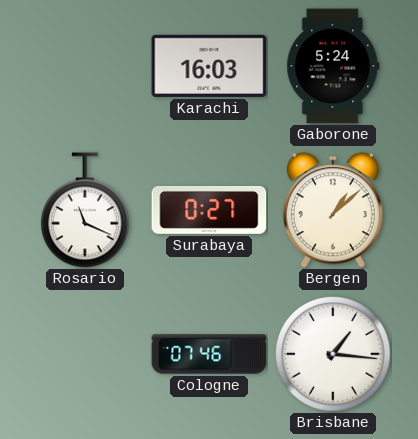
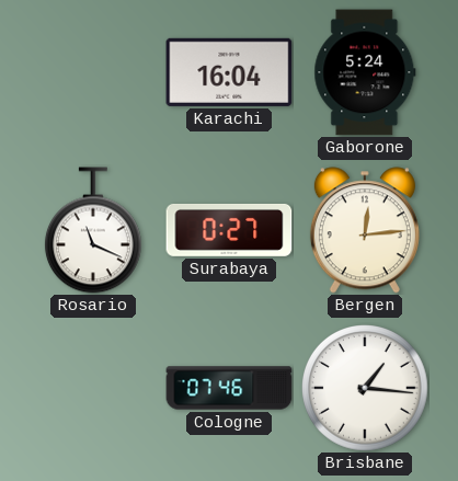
Karachi: 16:03 -> 16:04 (229, 72)
Bergen: 1:08 -> 12:14 (365, 230)
